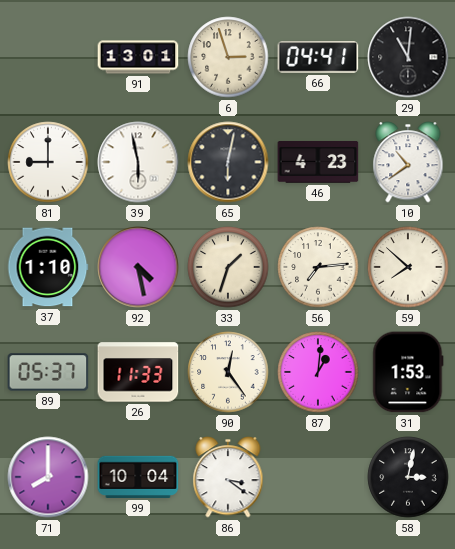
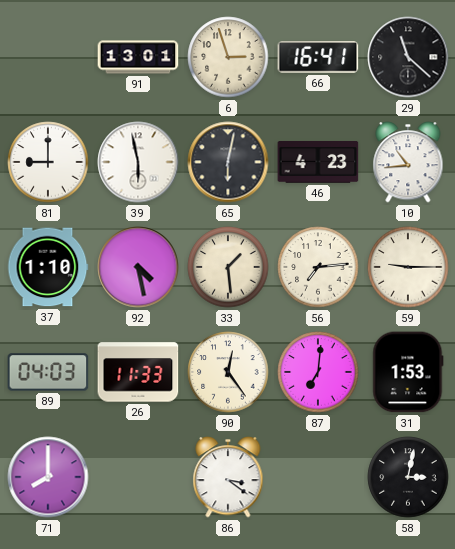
66: 04:41 -> 16:41 (318, 57)
29: 11:01 -> 11:22 (408, 57)
10: 10:39 -> 10:44 (408, 162)
33: 1:33 -> 1:29 (228, 267)
59: 7:52 -> 9:15 (408, 267)
89: 05:37 -> 04:03 (48, 372)
87: 1:01 -> 7:01 (318, 372)
99: 10:04 -> none (138, 477)
